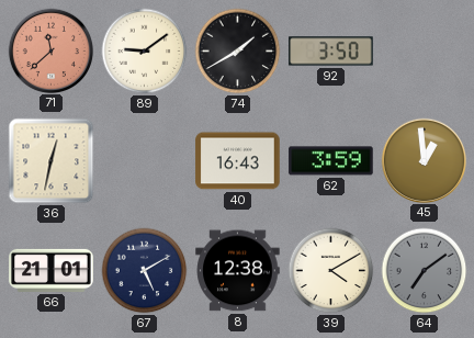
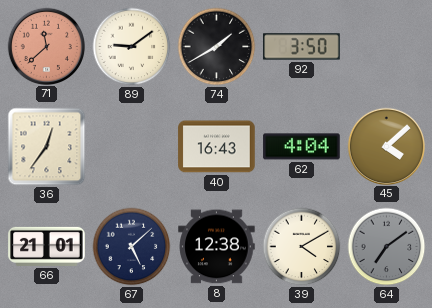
36: 12:32 -> 12:36 (47, 147)
62: 3:59 -> 4:04 (302, 147)
45: 12:59 -> 4:08 (386, 146)
67: 5:10 -> 5:08 (132, 247)
